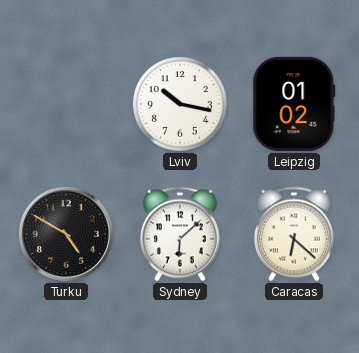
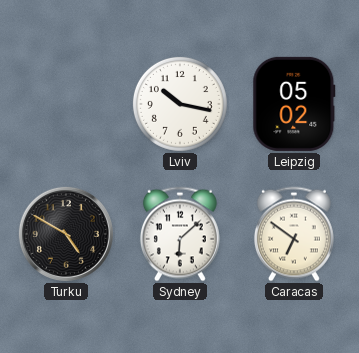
Leipzig: 01:02 -> 05:02 (294, 104)
Caracas: 6:22 -> 6:51 (294, 234)
